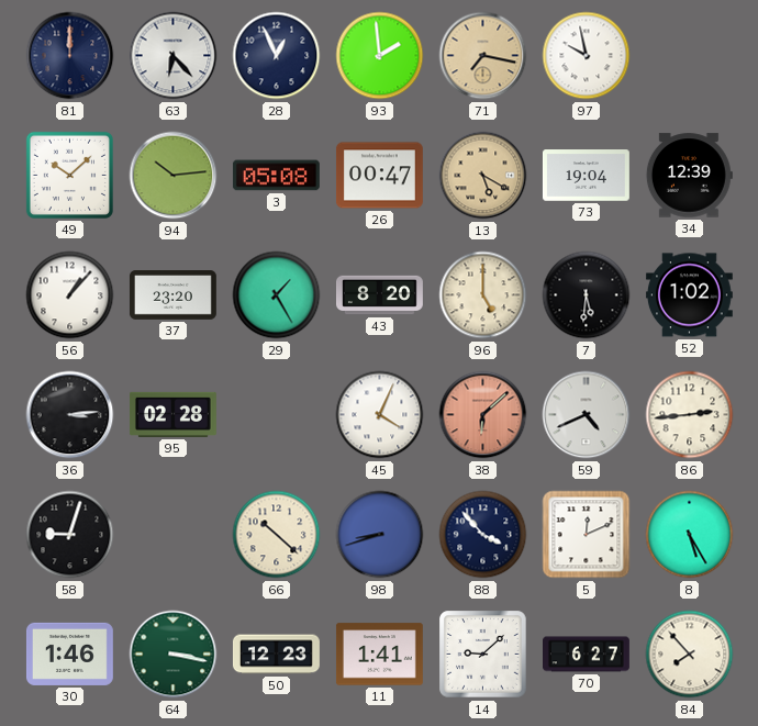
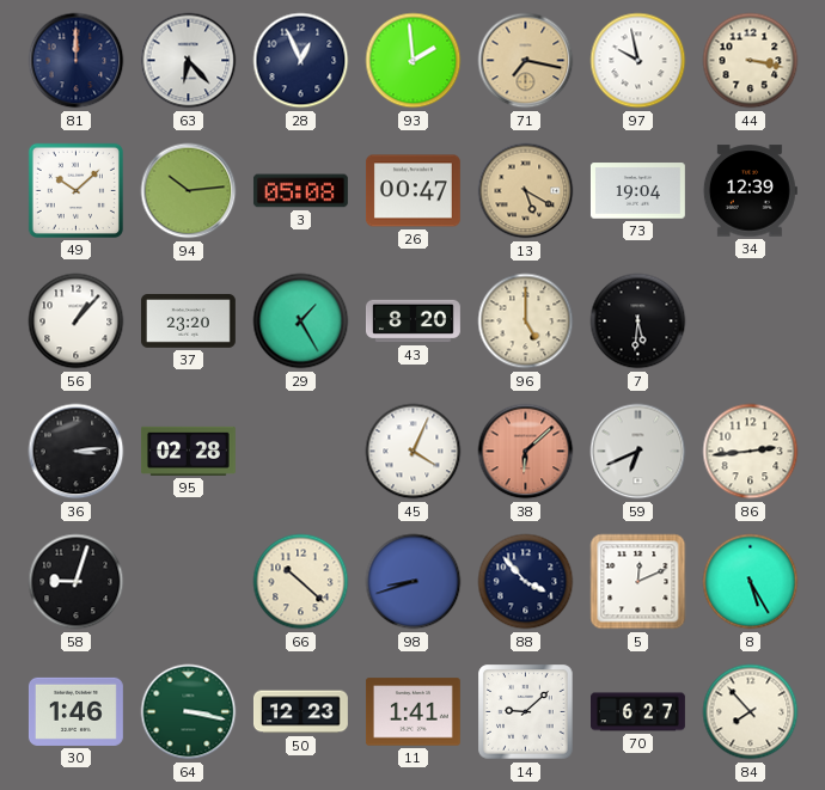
44: none -> 3:17 (751, 61)
52: 1:02 -> none (689, 295)
59: 4:41 -> 6:41 (638, 452)
